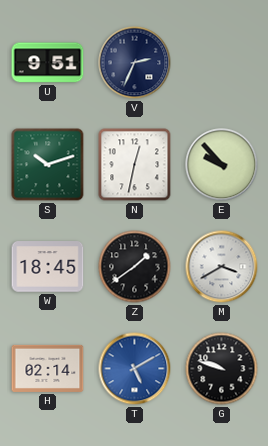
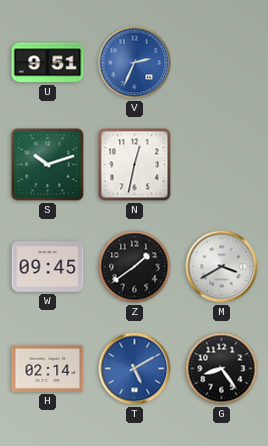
V dial: navy -> blue (135, 63)
E: 9:53 -> none (222, 165)
W: 18:45 -> 09:45 (48, 267)
G: 9:48 -> 8:24 (222, 369)
